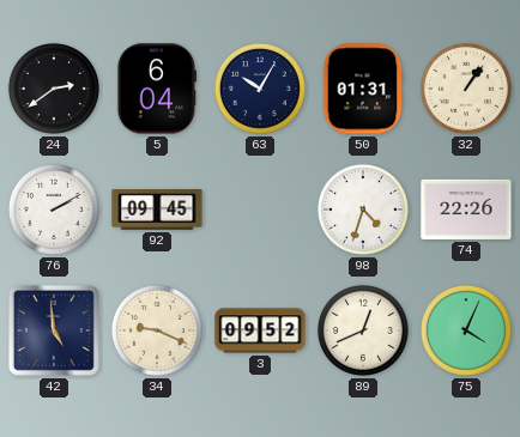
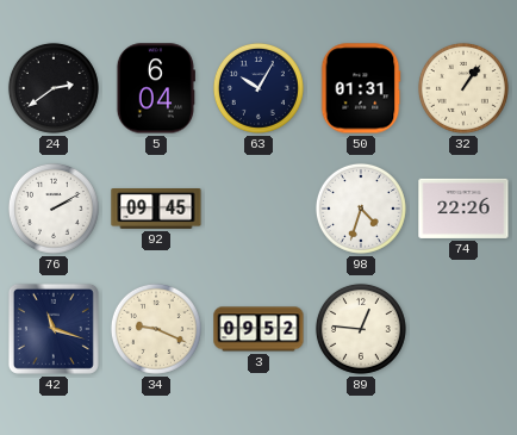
42: 4:59 -> 11:18 (54, 329)
89: 12:41 -> 12:46 (361, 329)
75: 4:04 -> none (466, 330)
